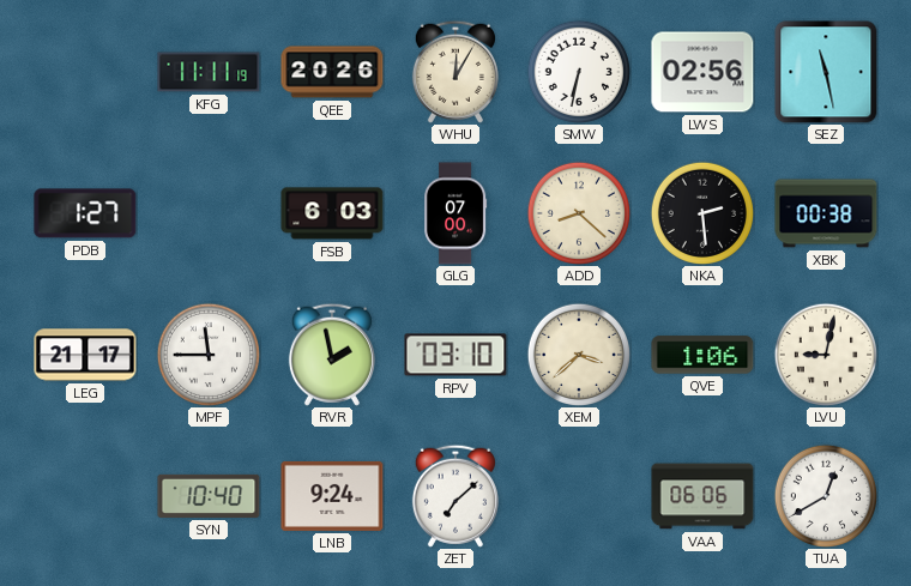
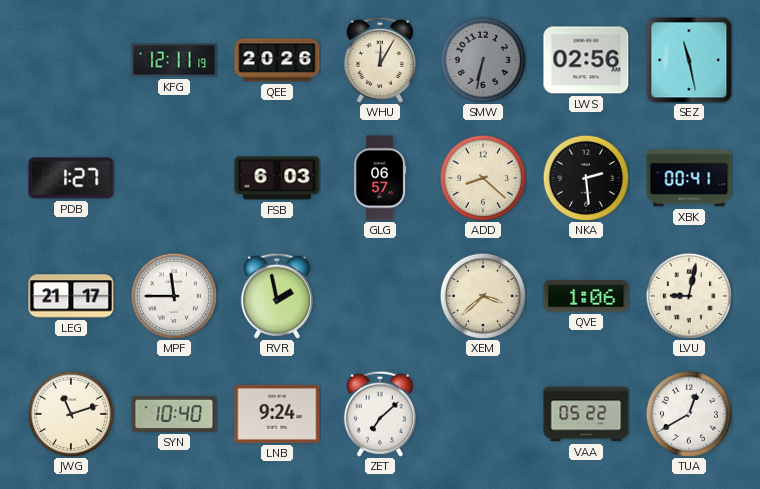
KFG: 11:11 -> 12:11 (174, 60)
SMW dial: white -> grey (482, 59)
GLG: 07:00 -> 06:57 (381, 178)
XBK: 00:38 -> 00:41 (689, 178)
RPV: 03:10 -> none (455, 355)
JWG: none -> 11:12 (70, 413)
VAA: 06:06 -> 05:22 (586, 414)
